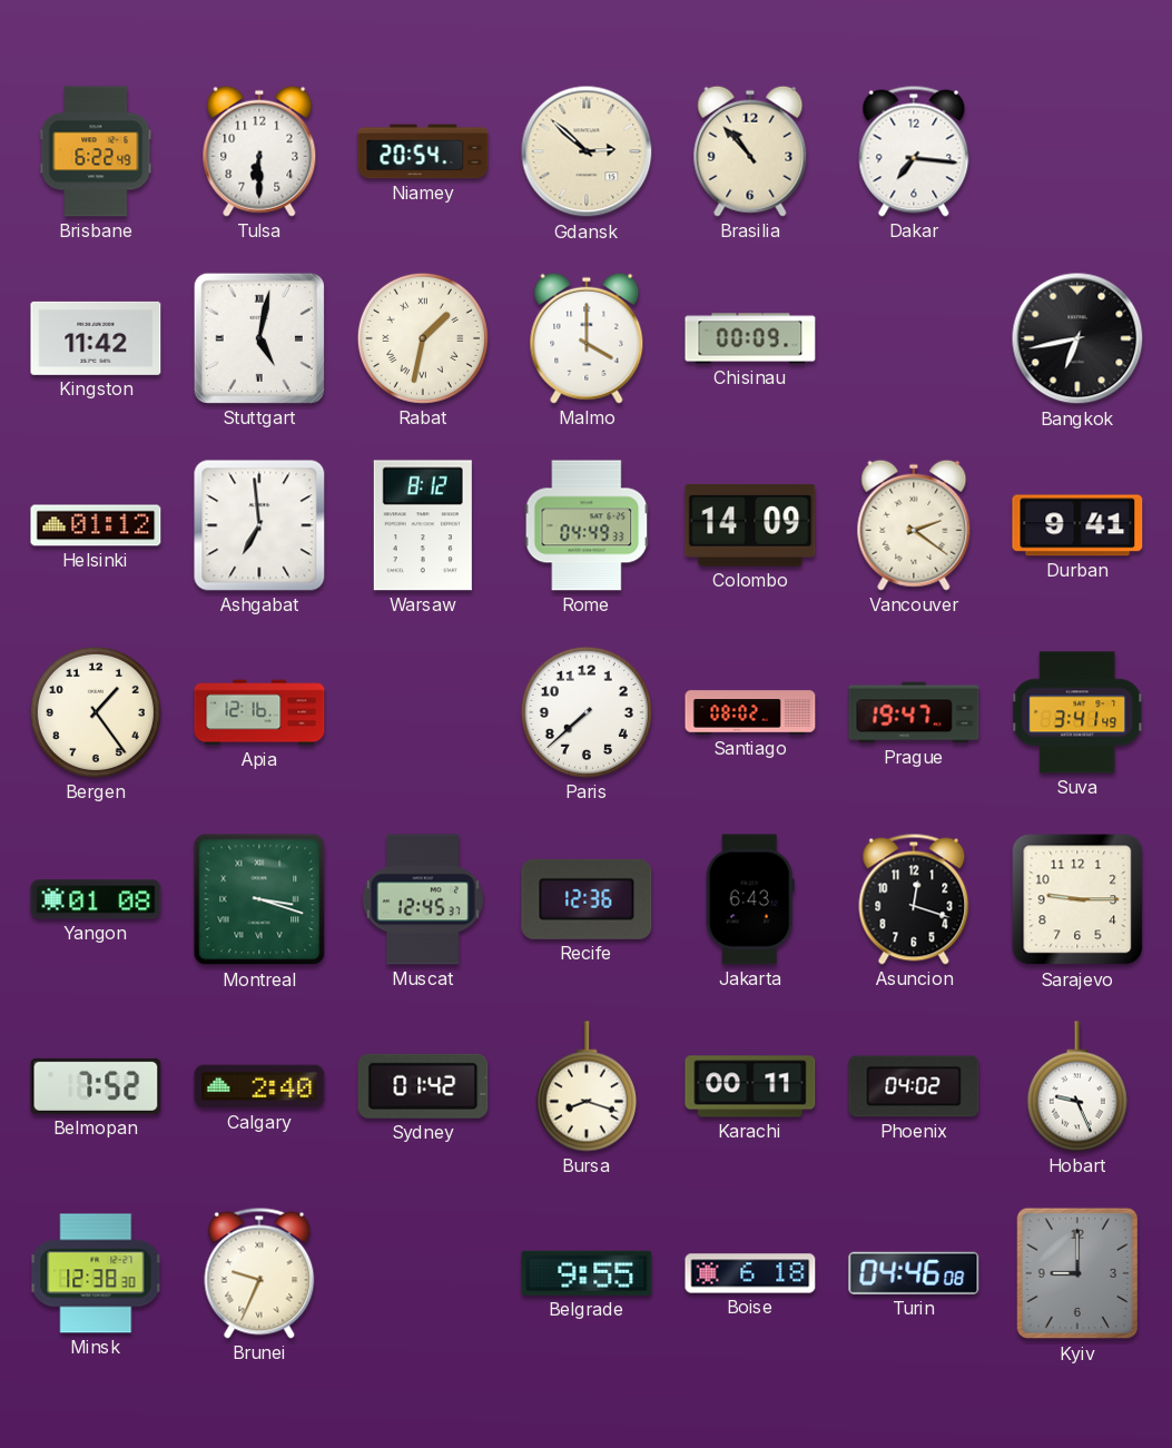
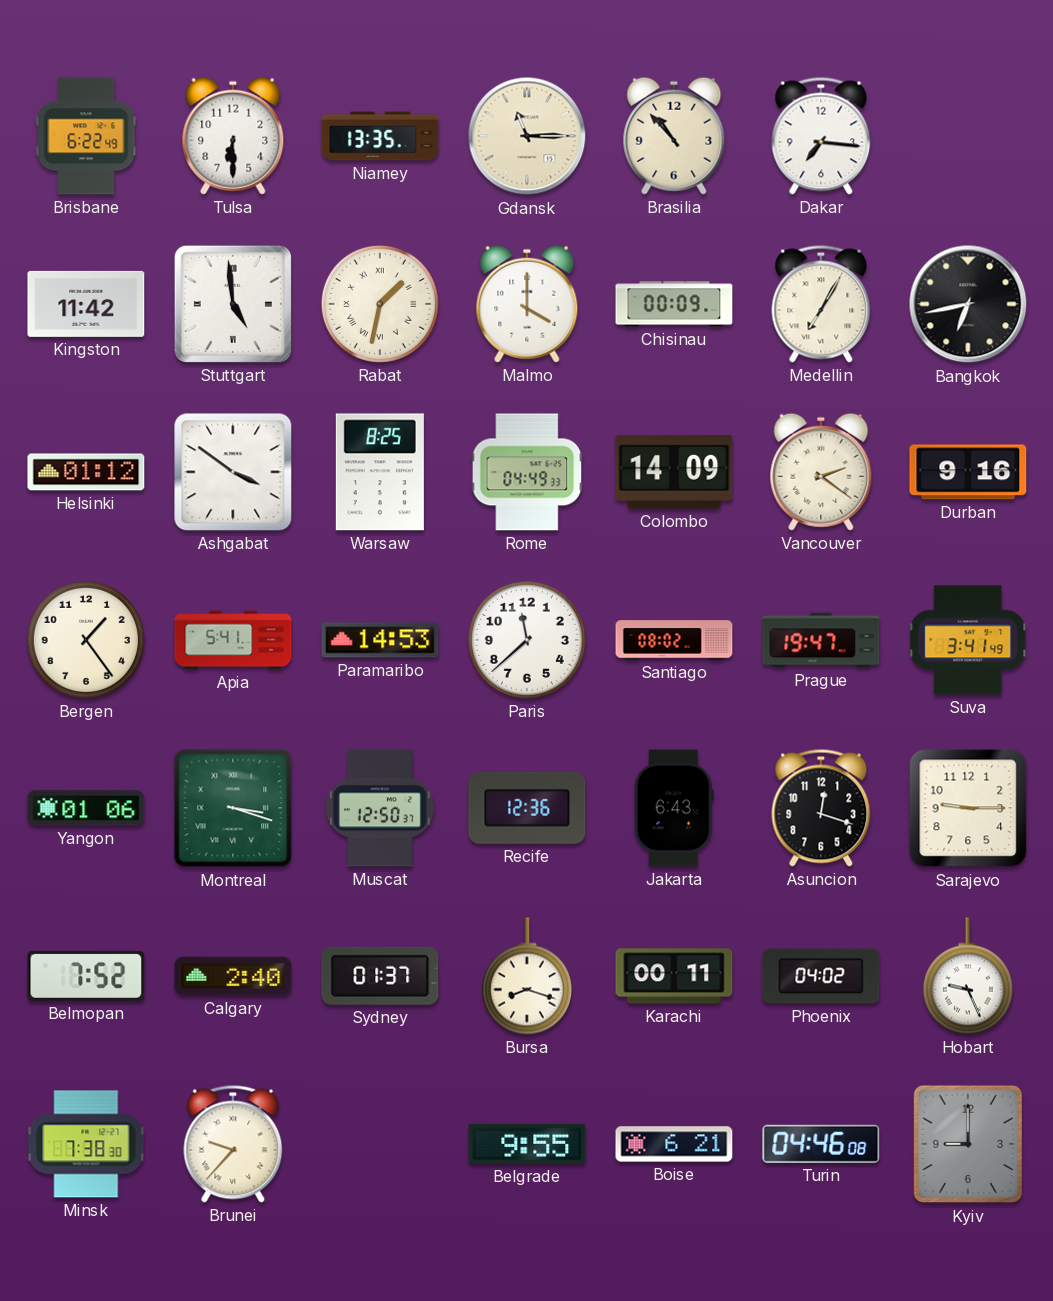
Niamey: 20:54 -> 13:35 (380, 136)
Gdansk: 2:52 -> 11:15 (527, 136)
Stuttgart: 5:02 -> 4:59 (233, 304)
Medellin: none -> 7:05 (821, 304)
Ashgabat: 6:59 -> 3:51 (233, 472)
Warsaw: 8:12 -> 8:25 (380, 472)
Durban: 9:41 -> 9:16 (968, 472)
Apia: 12:16 -> 5:41 (233, 640)
Paramaribo: none -> 14:53 (380, 640)
Paris: 7:38 -> 11:38 (527, 640)
Yangon: 01:08 -> 01:06 (86, 808)
Muscat: 12:45 -> 12:50 (380, 808)
Sydney: 01:42 -> 01:37 (380, 976)
Minsk: 12:38 -> 7:38 (86, 1144)
Brunei: 9:34 -> 9:37 (233, 1144)
Boise: 6:18 -> 6:21 (674, 1144)
